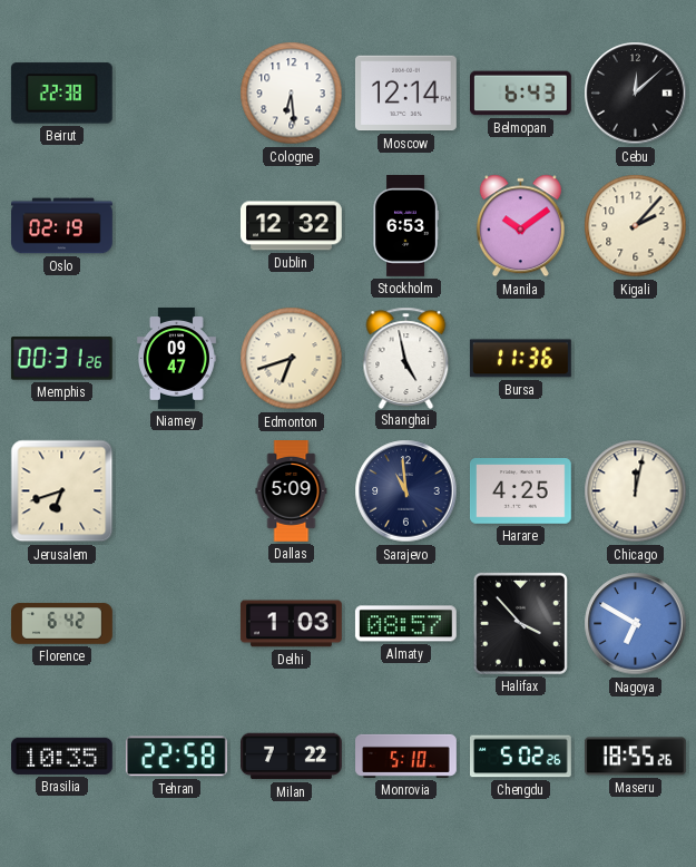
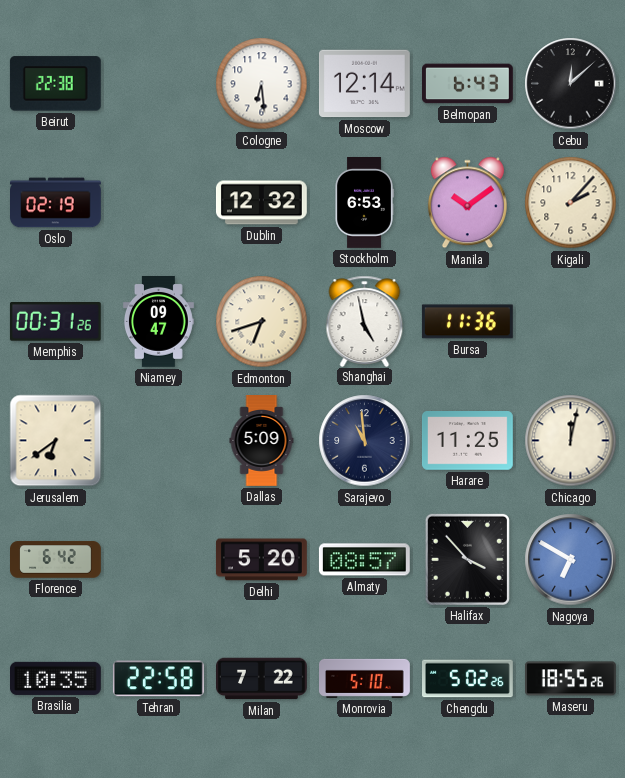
Jerusalem: 6:42 -> 6:39 (56, 441)
Harare: 4:25 -> 11:25 (467, 441)
Delhi: 1:03 -> 5:20 (261, 560)
